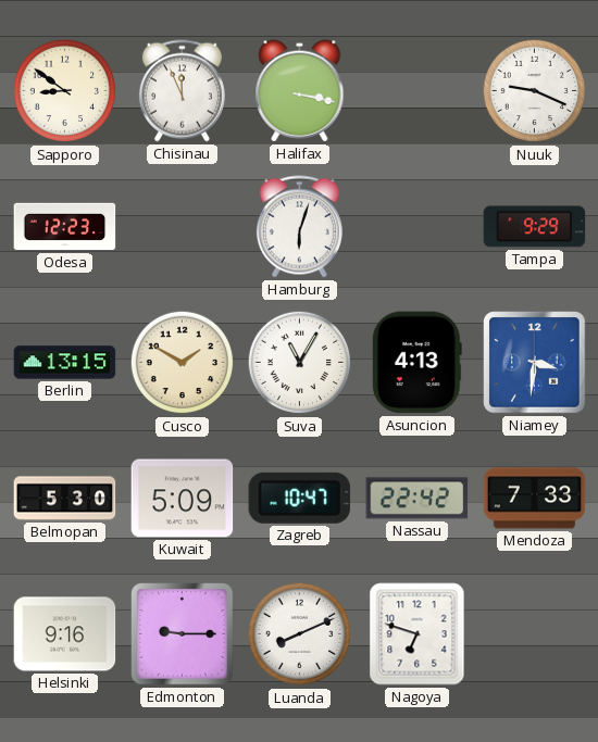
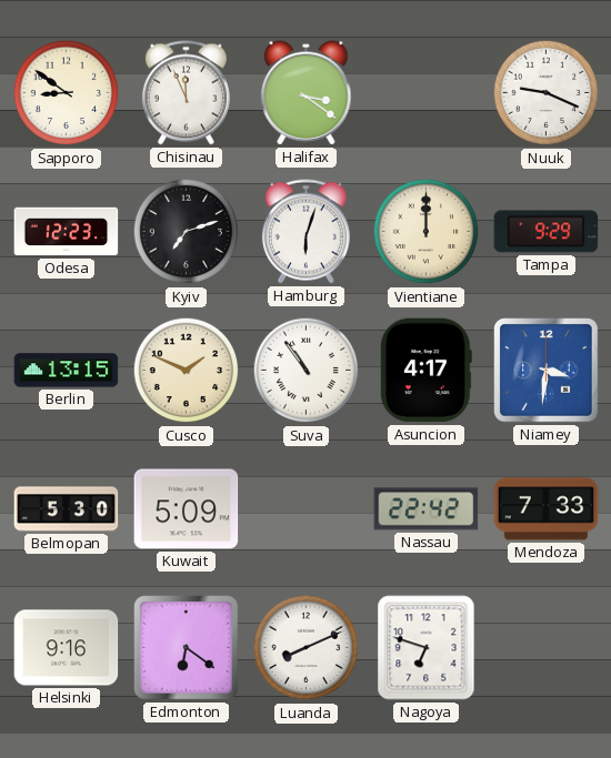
Halifax: 3:17 -> 3:21 (307, 93)
Kyiv: none -> 7:12 (187, 232)
Vientiane: none -> 12:00 (427, 232)
Cusco: 1:50 -> 1:49 (187, 371)
Suva: 11:05 -> 10:54 (307, 371)
Asuncion: 4:13 -> 4:17 (425, 371)
Zagreb: 10:47 -> none (299, 498)
Edmonton: 9:15 -> 6:21 (187, 648)
